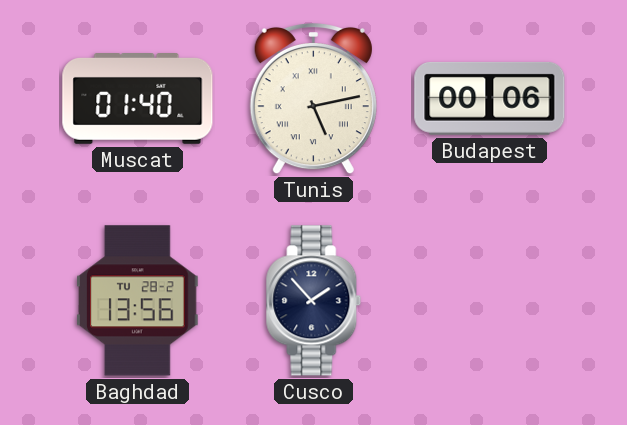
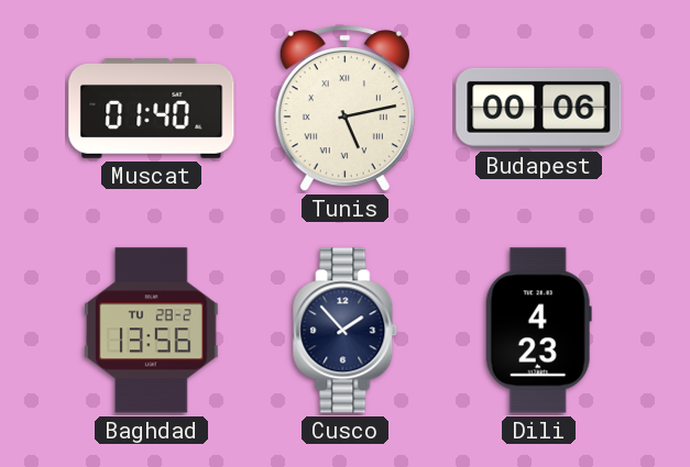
Dili: none -> 4:23 (538, 331)
